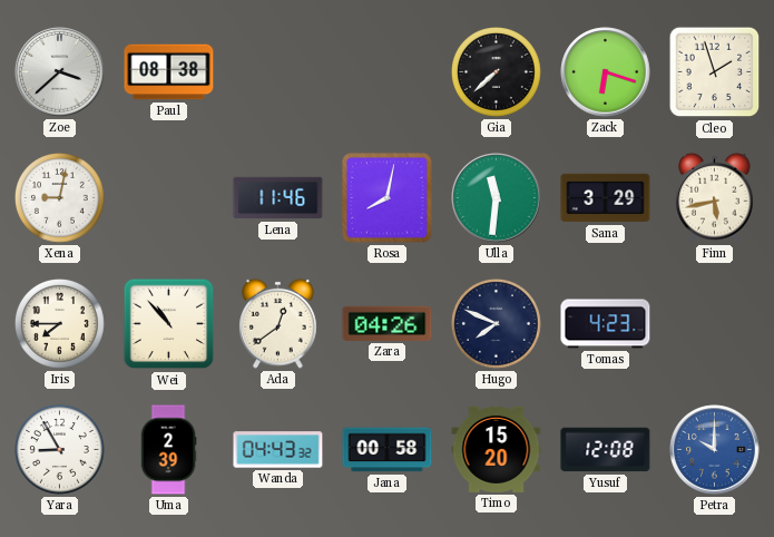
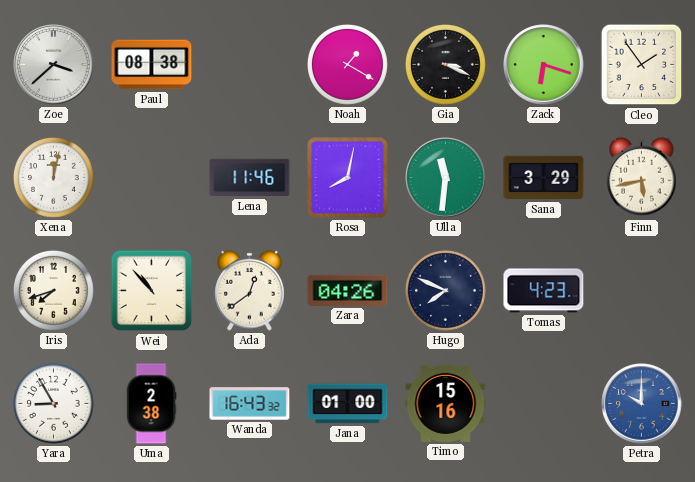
Noah: none -> 1:20 (348, 65)
Gia: 7:38 -> 3:19 (446, 65)
Cleo: 1:57 -> 1:54 (642, 65)
Xena: 9:02 -> 12:02 (54, 178)
Iris: 7:45 -> 7:42 (54, 291)
Uma: 2:39 -> 2:38 (151, 404)
Wanda: 04:43 -> 16:43 (250, 404)
Jana: 00:58 -> 01:00 (348, 404)
Timo: 15:20 -> 15:16 (446, 403)
Yusuf: 12:08 -> none (606, 450)
